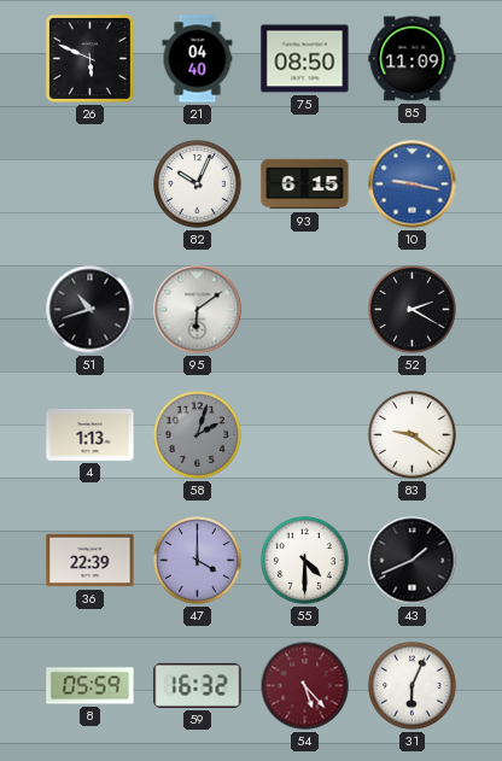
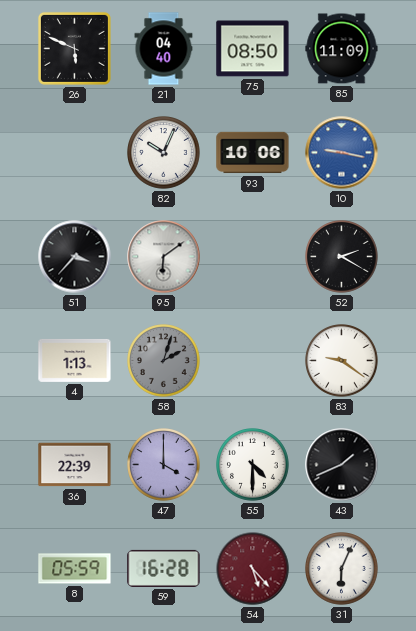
93: 6:15 -> 10:06 (253, 153)
51: 10:42 -> 3:37 (75, 257)
59: 16:32 -> 16:28 (164, 568)
